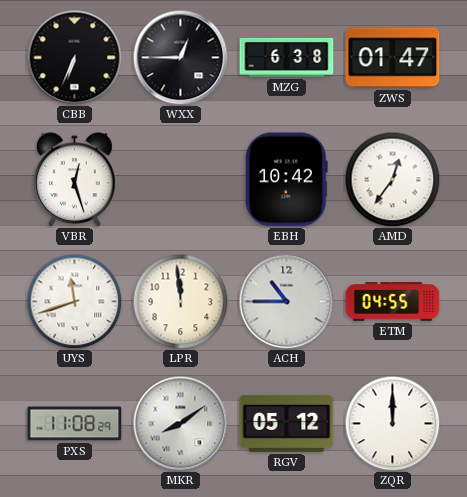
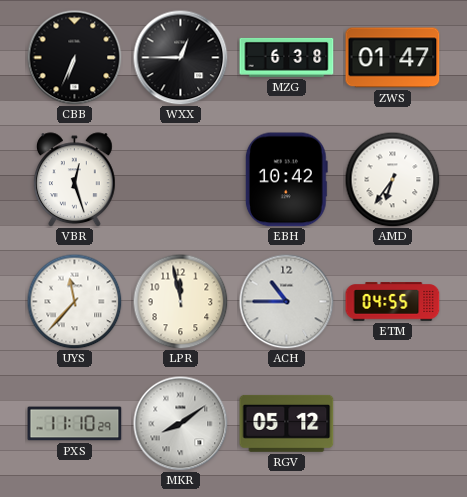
AMD: 12:36 -> 6:36 (392, 179)
UYS: 11:42 -> 11:37 (74, 301)
LPR: 11:59 -> 11:58 (180, 301)
PXS: 11:08 -> 11:10 (75, 424)
ZQR: 12:00 -> none (392, 423)
